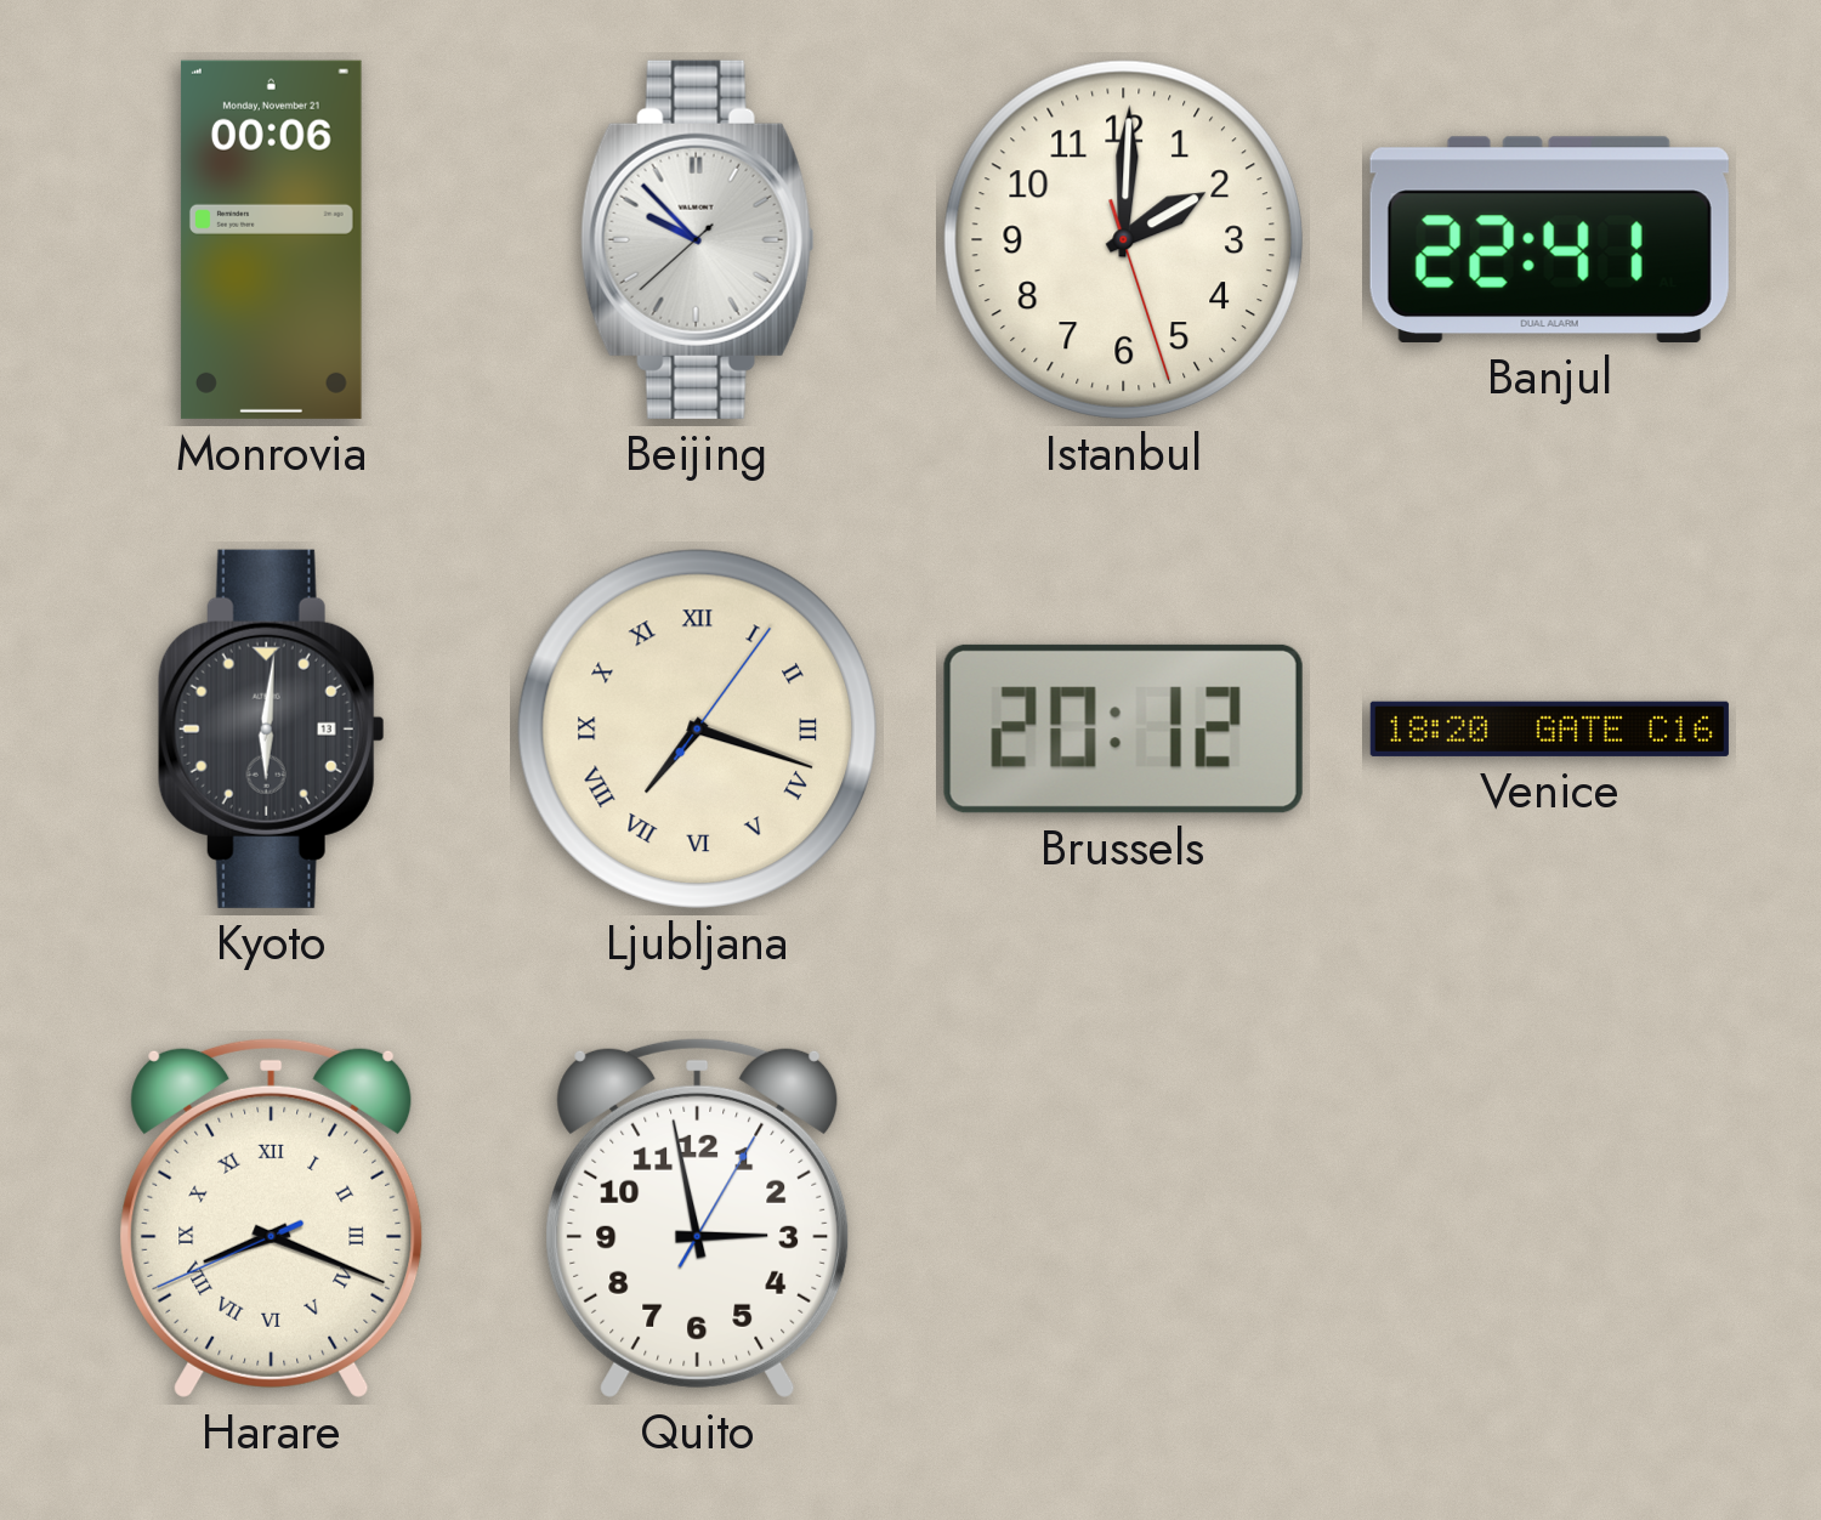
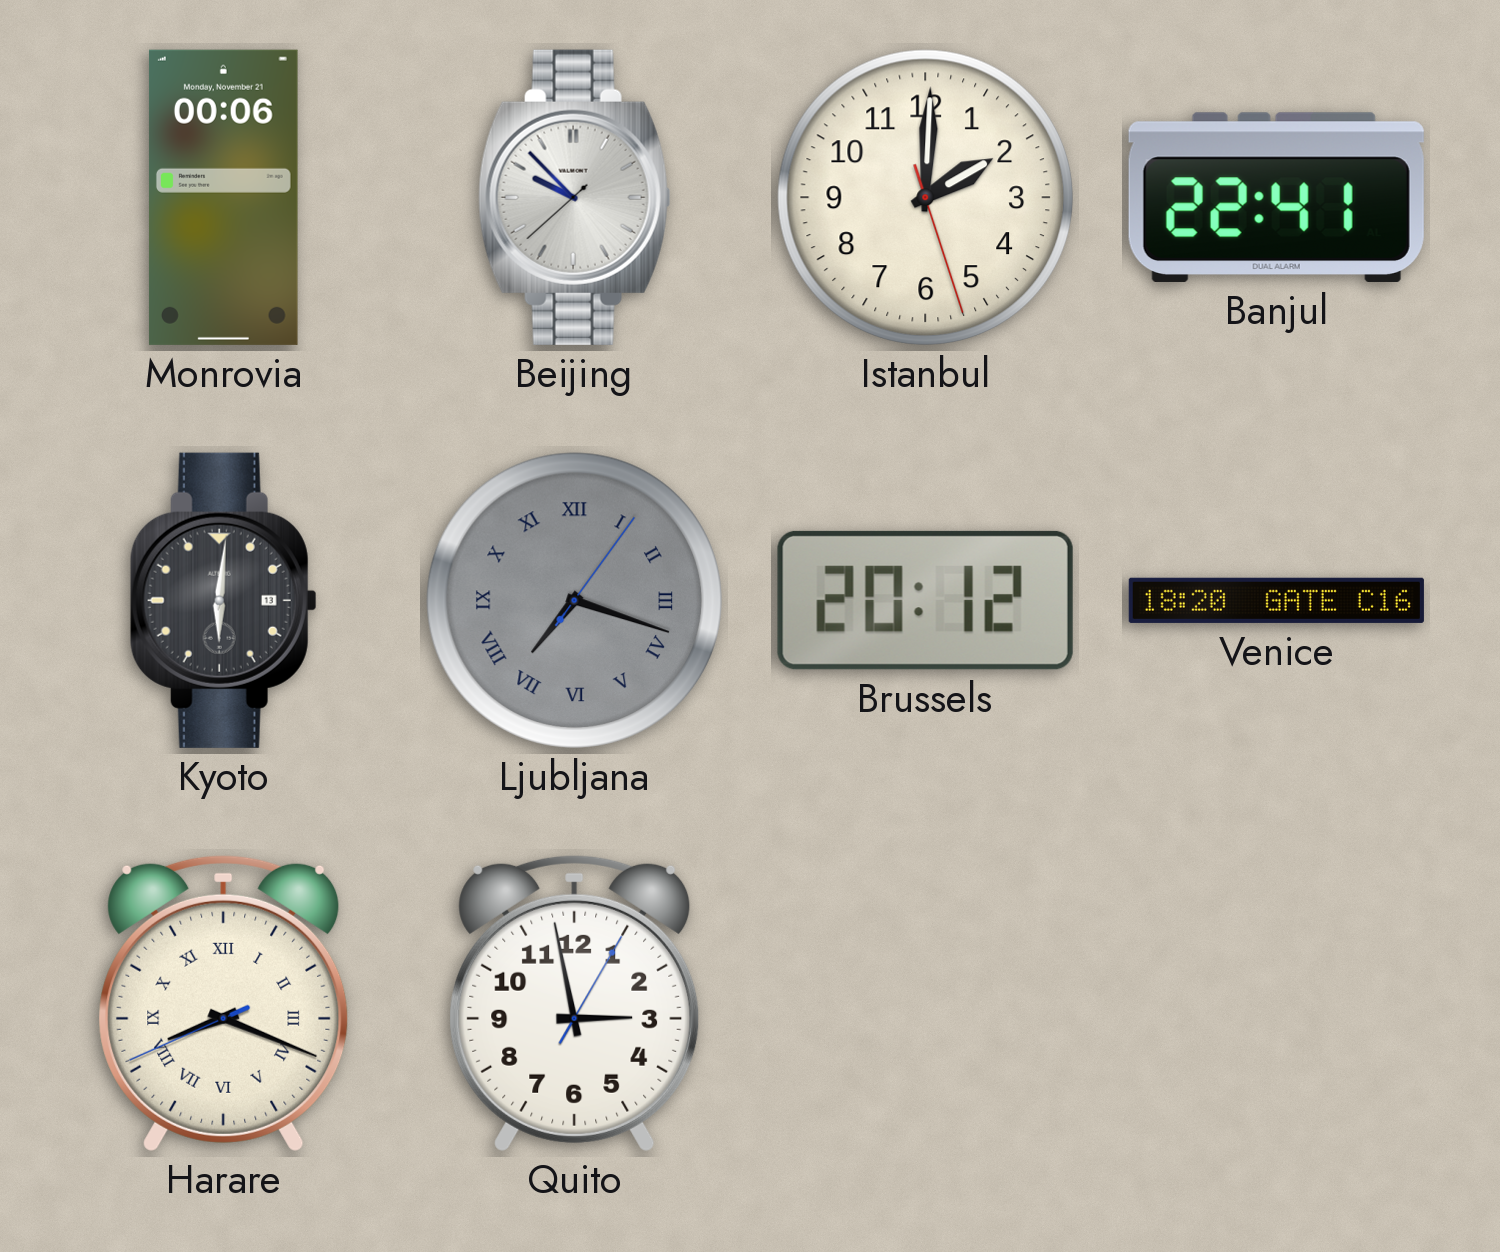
Ljubljana dial: cream -> grey (574, 600)
